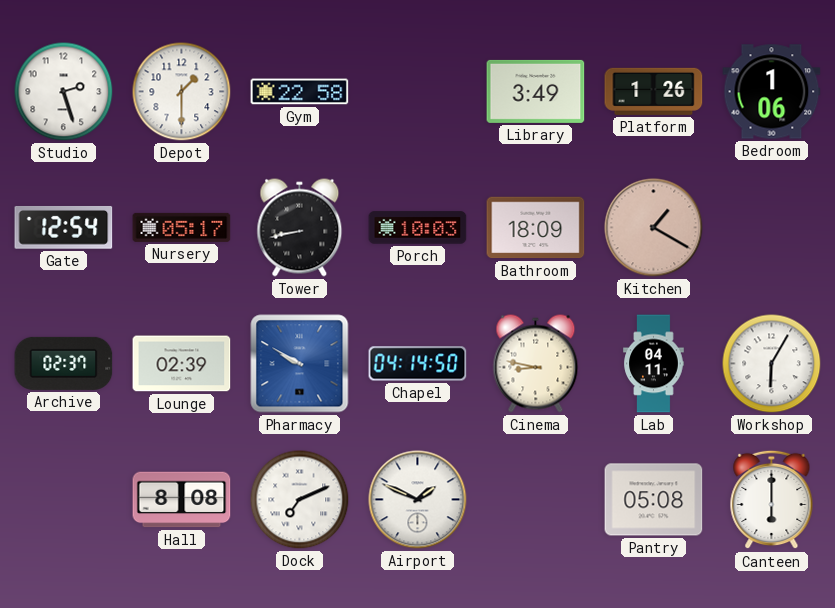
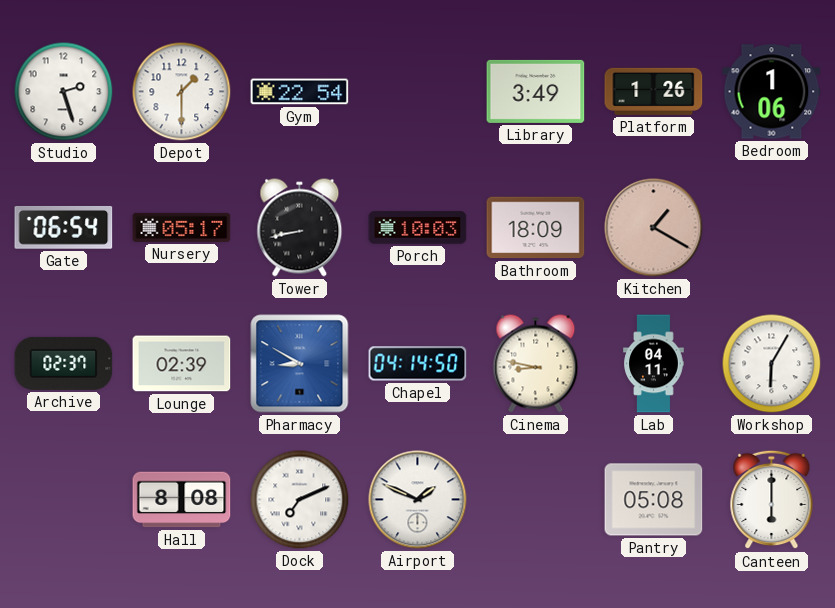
Gym: 22:58 -> 22:54 (300, 92)
Gate: 12:54 -> 06:54 (64, 228)
Pharmacy: 9:50 -> 8:50 (300, 364)
